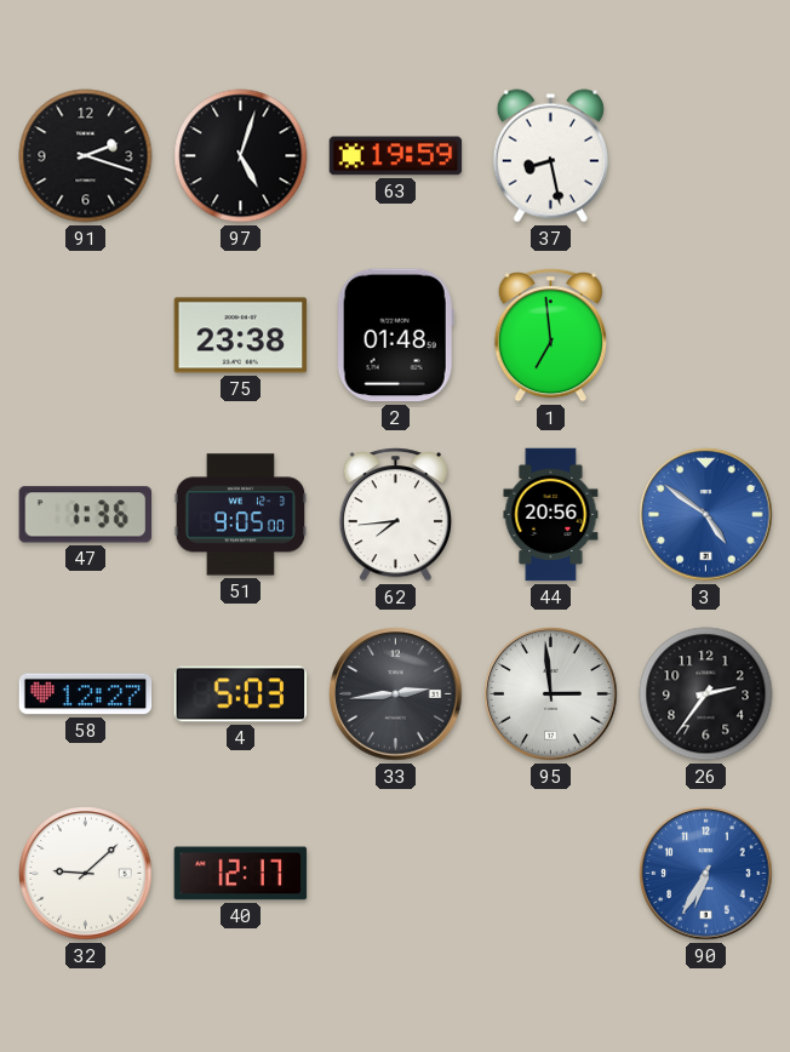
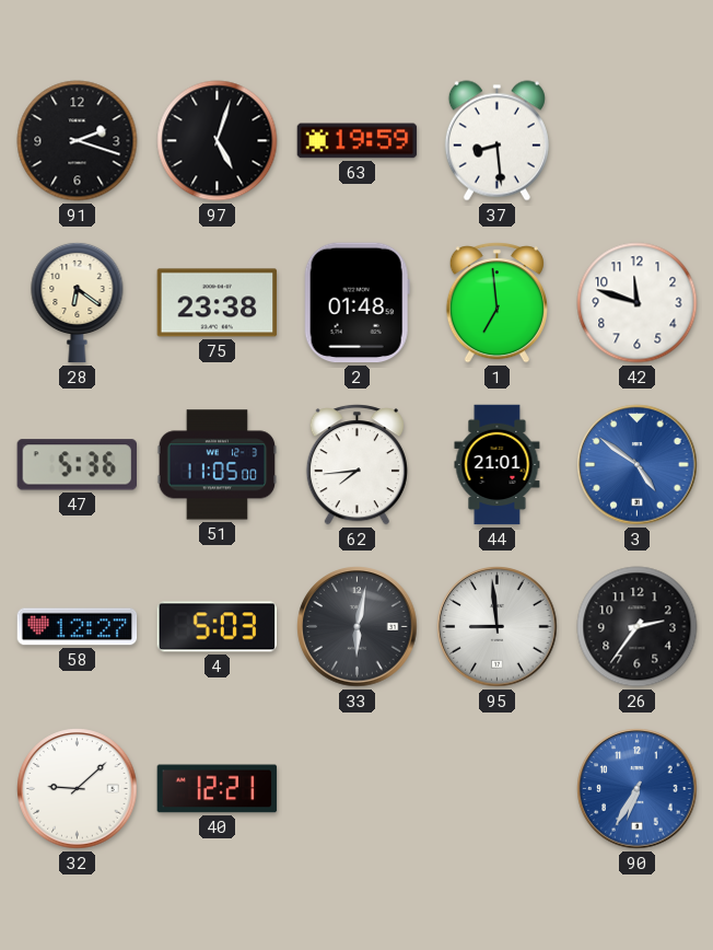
37: 8:28 -> 8:29 (496, 141)
28: none -> 6:21 (78, 302)
42: none -> 11:48 (638, 303)
47: 1:36 -> 5:36 (77, 465)
51: 9:05 -> 11:05 (218, 465)
44: 20:56 -> 21:01 (498, 465)
33: 2:44 -> 6:02 (358, 627)
95: 2:59 -> 8:59 (498, 627)
40: 12:17 -> 12:21 (218, 789)
